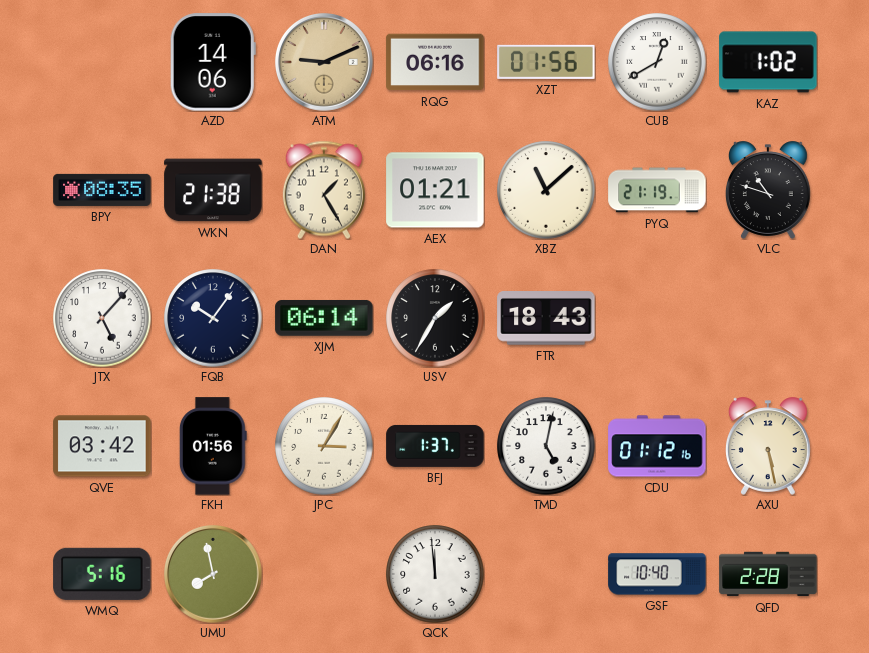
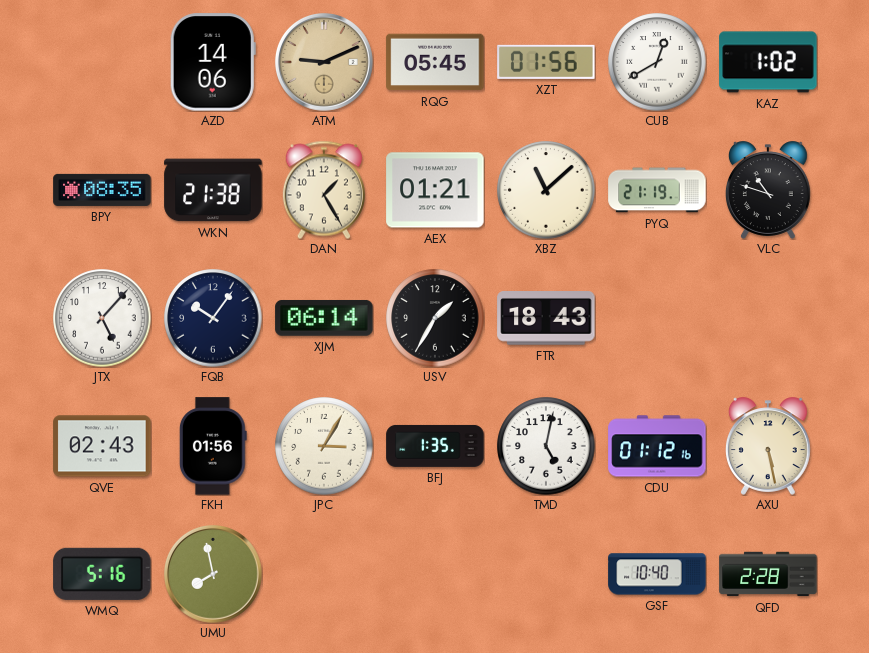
RQG: 06:16 -> 05:45 (435, 62)
QVE: 03:42 -> 02:43 (102, 446)
BFJ: 1:37 -> 1:35 (435, 446)
QCK: 11:59 -> none (435, 574)
